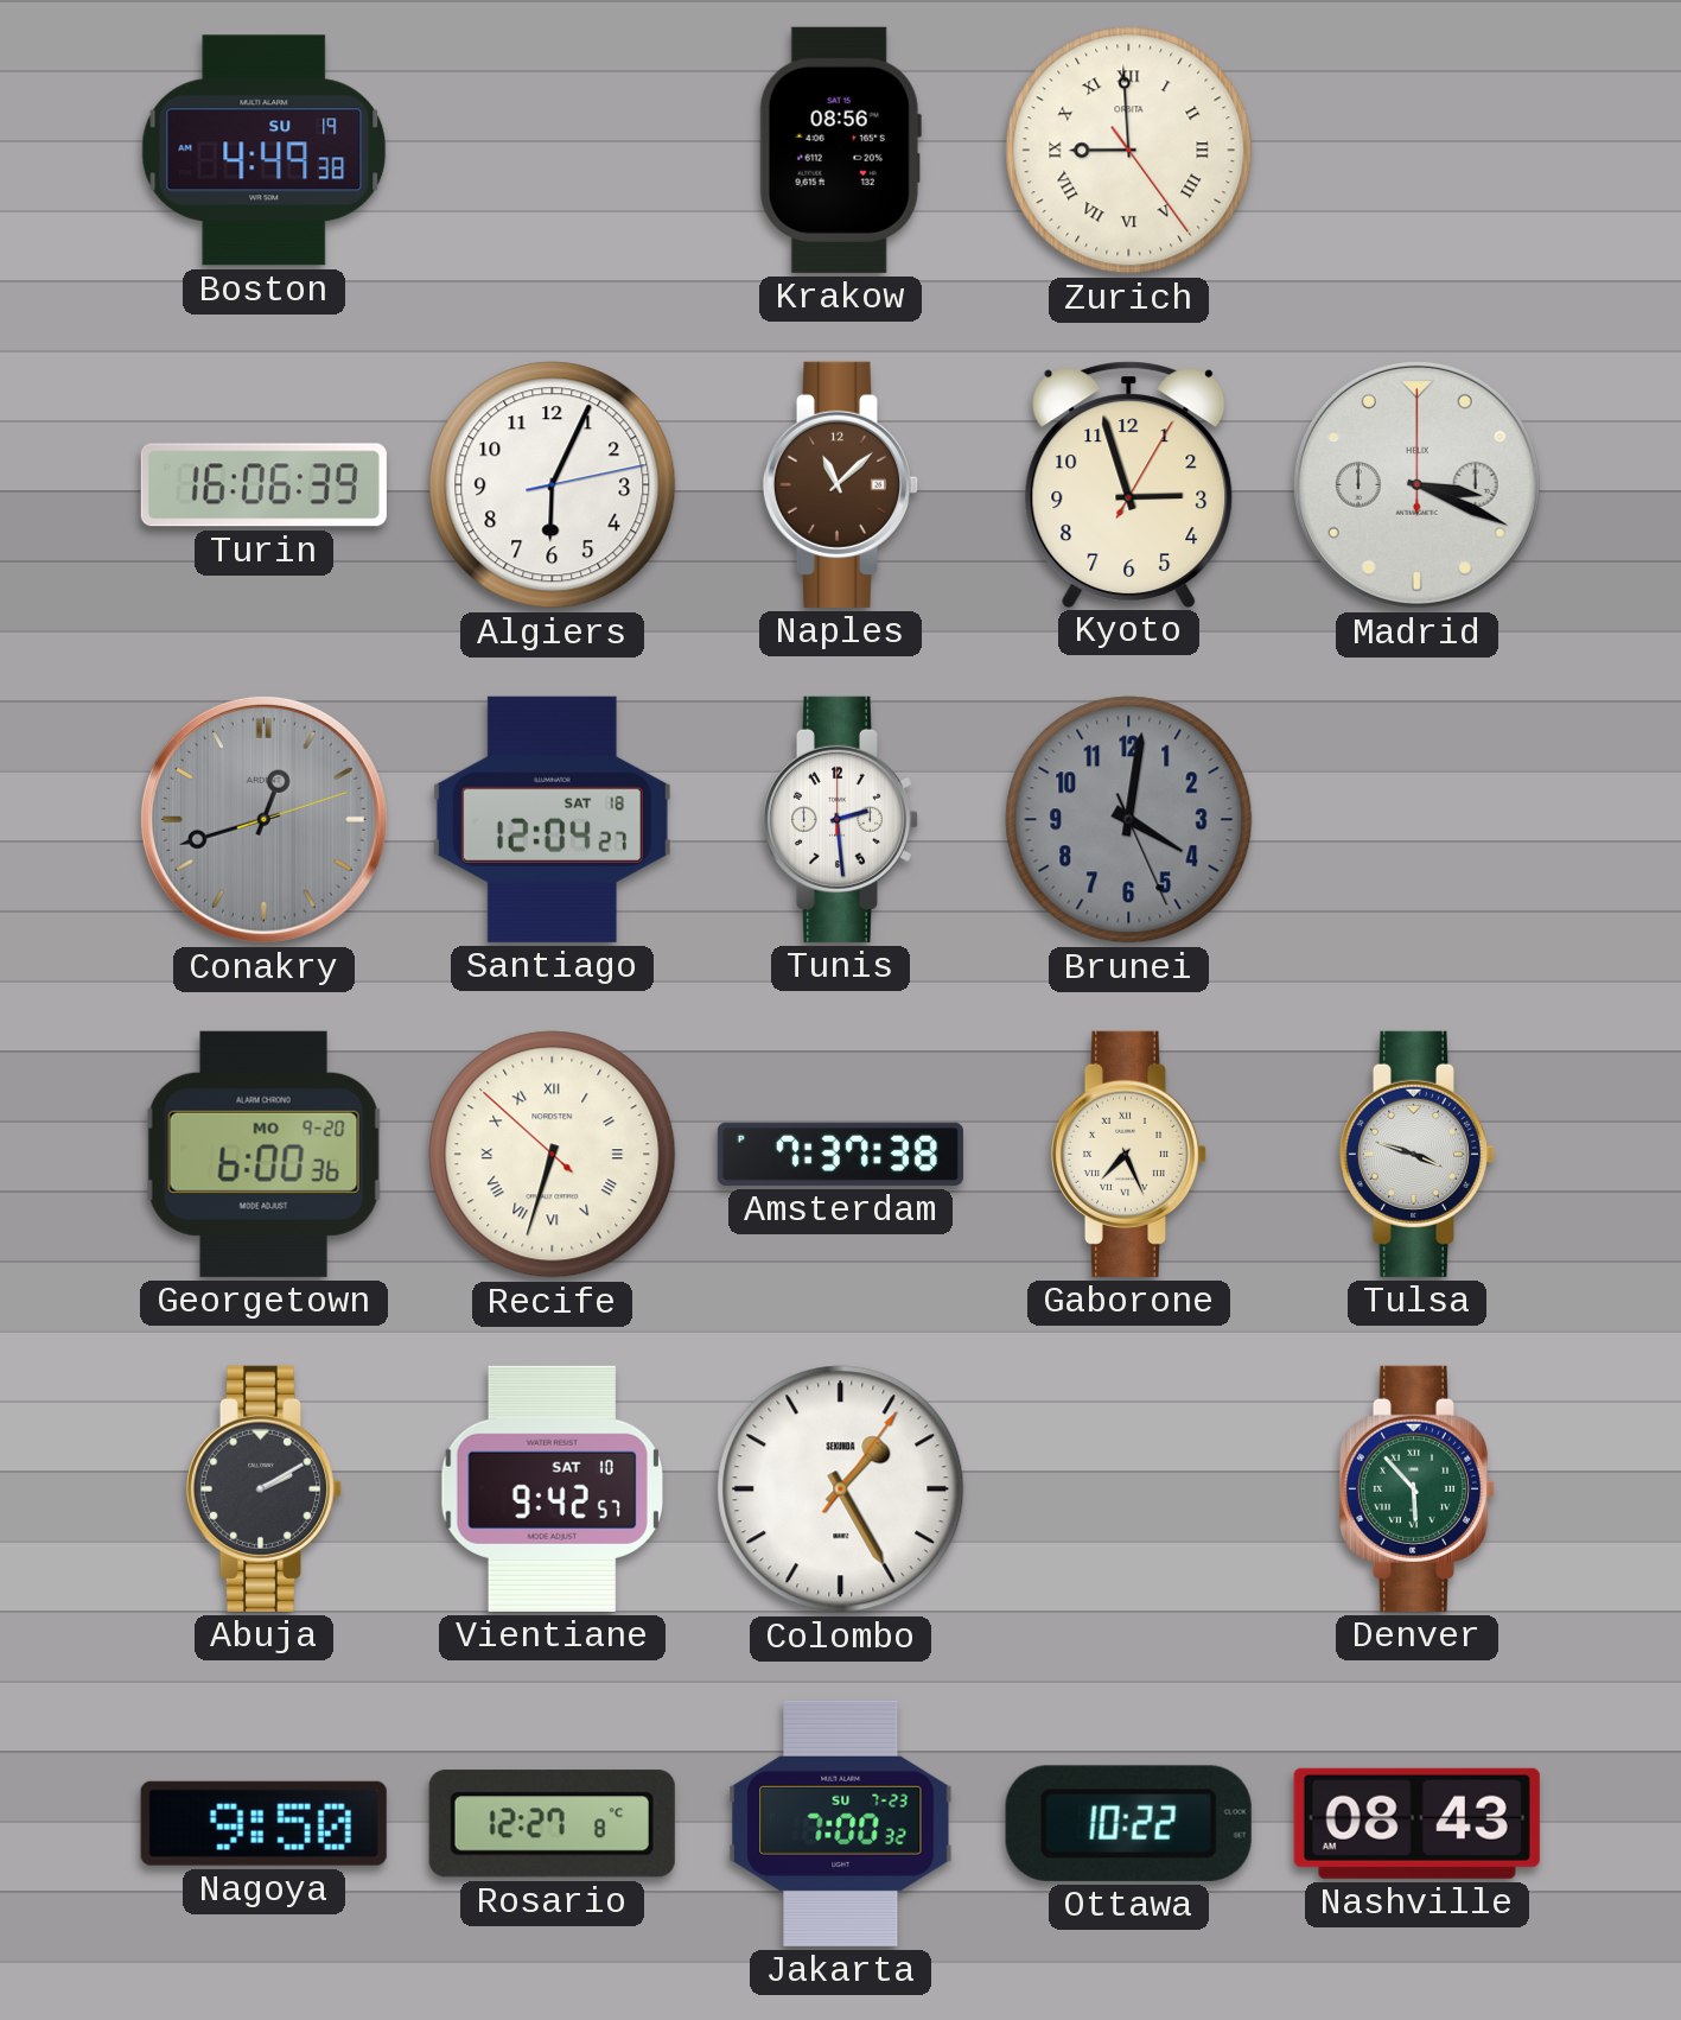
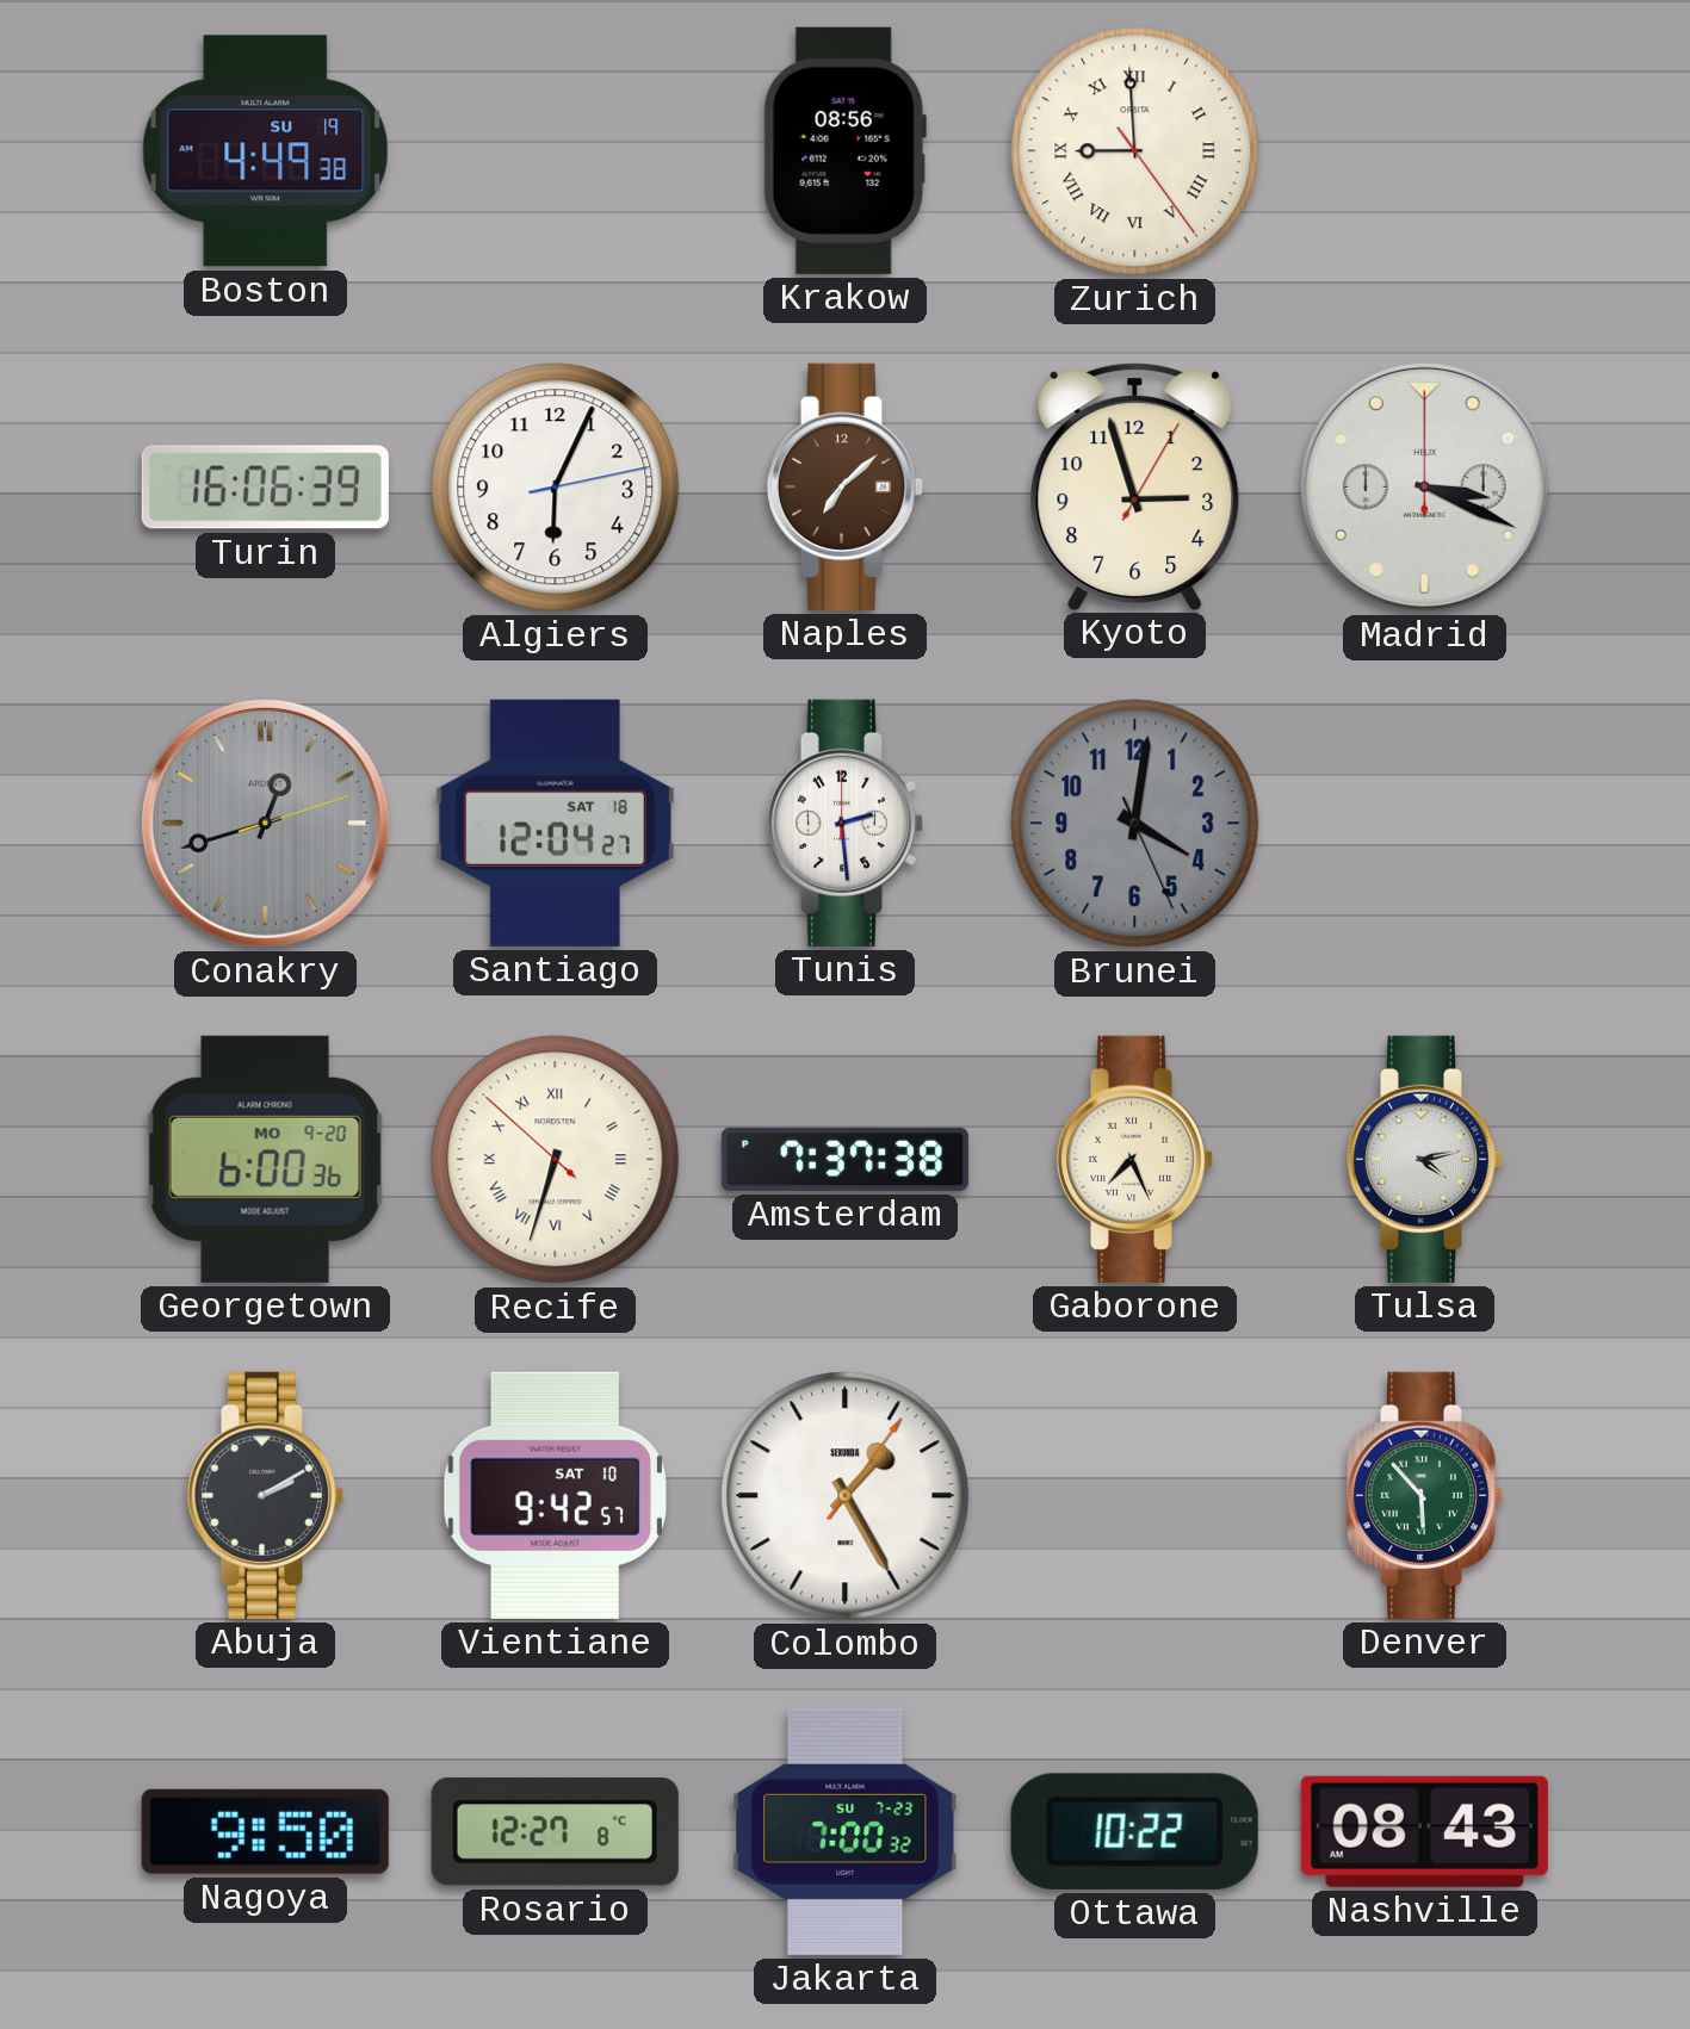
Naples: 11:08 -> 7:08 (844, 486)
Tulsa: 3:48 -> 4:13 (1424, 1159)
